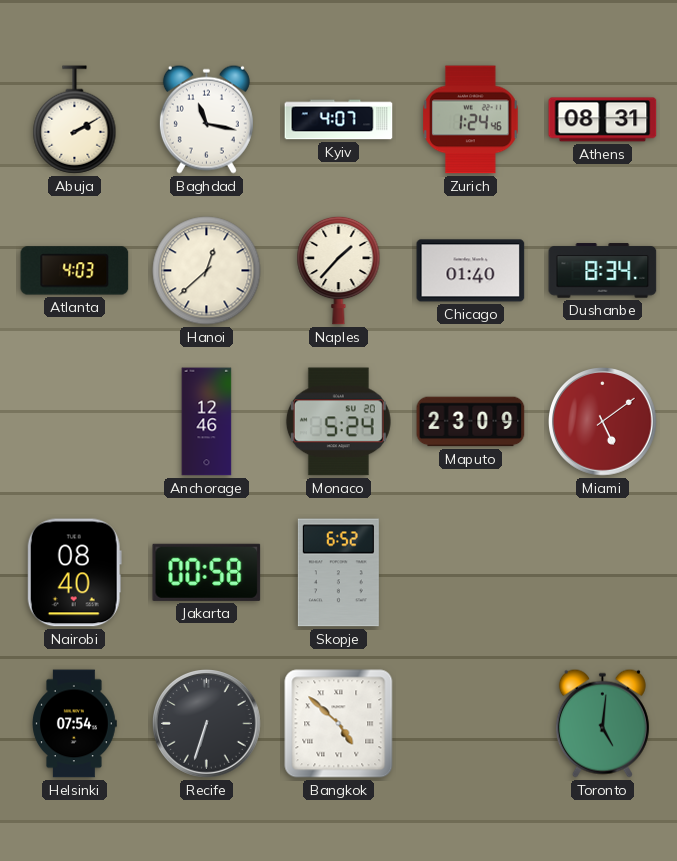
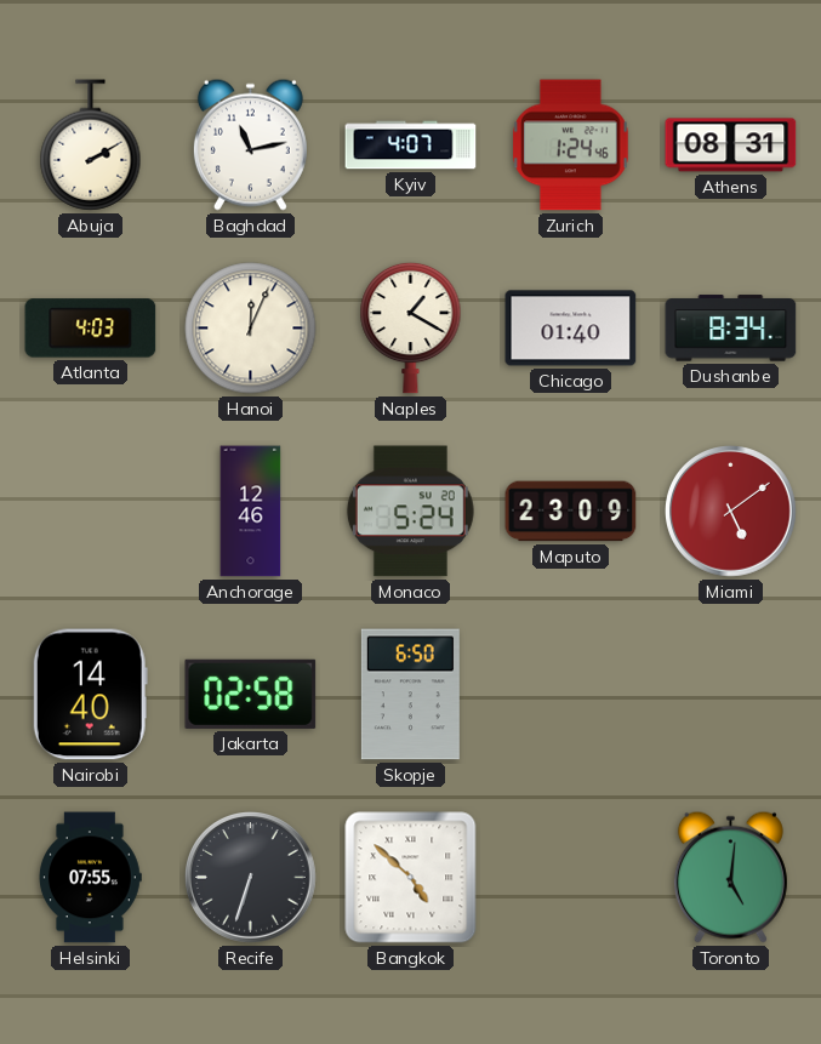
Baghdad: 11:17 -> 11:13 (250, 144)
Hanoi: 12:38 -> 12:04 (251, 329)
Naples: 1:37 -> 1:20 (411, 327)
Nairobi: 08:40 -> 14:40 (90, 695)
Jakarta: 00:58 -> 02:58 (251, 694)
Skopje: 6:52 -> 6:50 (410, 695)
Helsinki: 07:54 -> 07:55 (91, 878)
